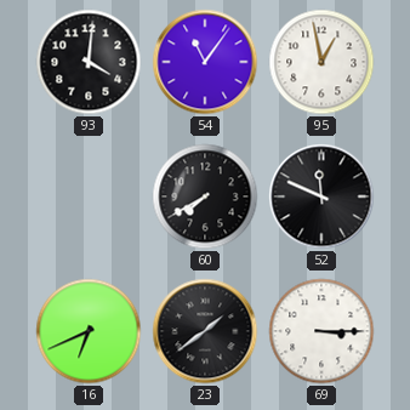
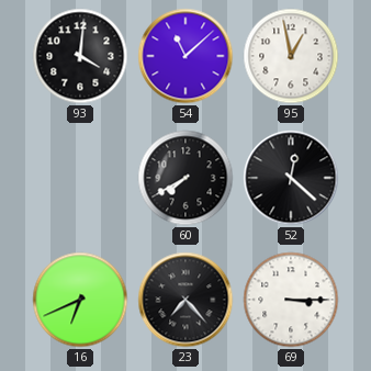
54: 11:06 -> 11:08 (185, 56)
52: 11:49 -> 12:22 (291, 178)
23: 1:39 -> 7:23 (185, 300)
